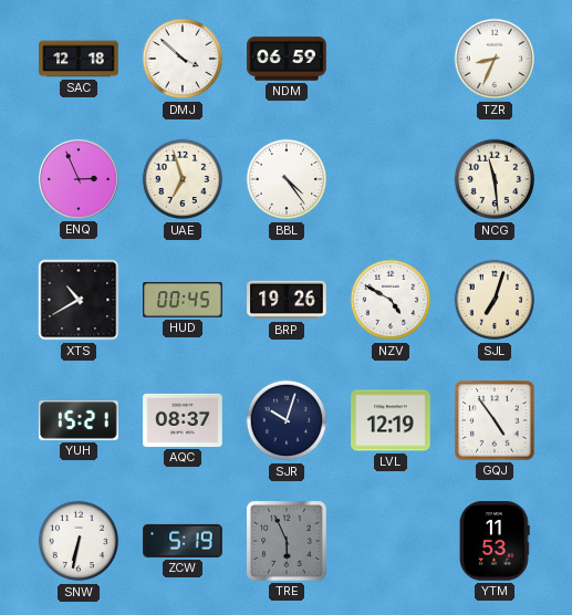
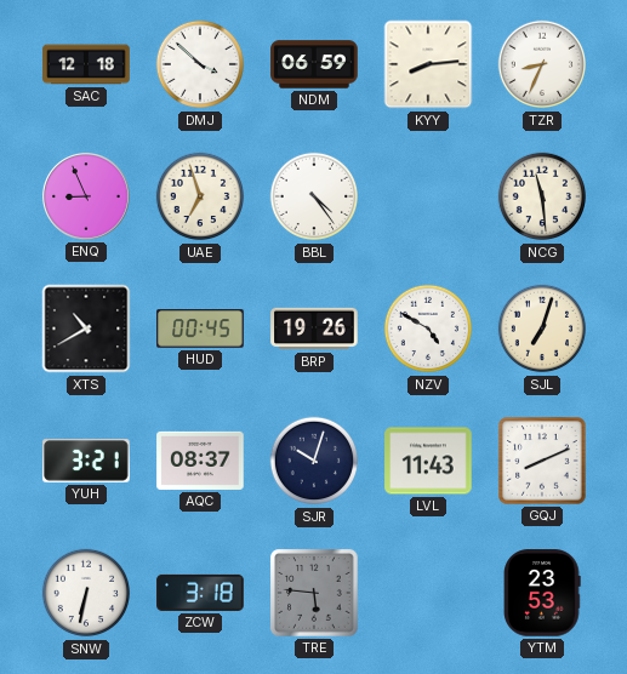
KYY: none -> 8:14 (428, 64)
ENQ: 2:56 -> 8:56 (86, 196)
YUH: 15:21 -> 3:21 (86, 461)
LVL: 12:19 -> 11:43 (428, 461)
GQJ: 4:54 -> 8:11 (542, 461)
ZCW: 5:19 -> 3:18 (200, 593)
TRE: 5:56 -> 5:46 (314, 593)
YTM: 11:53 -> 23:53 (542, 593)
